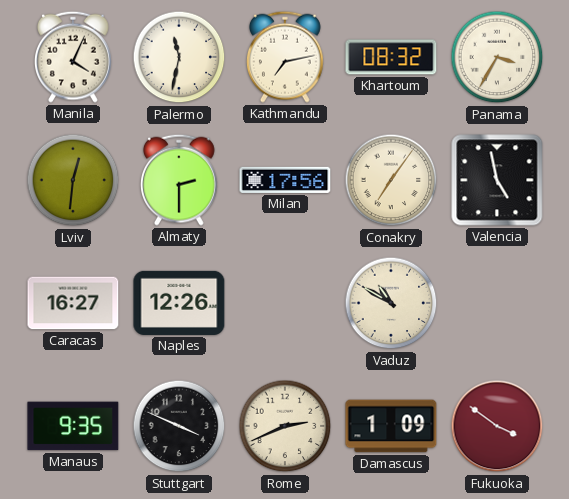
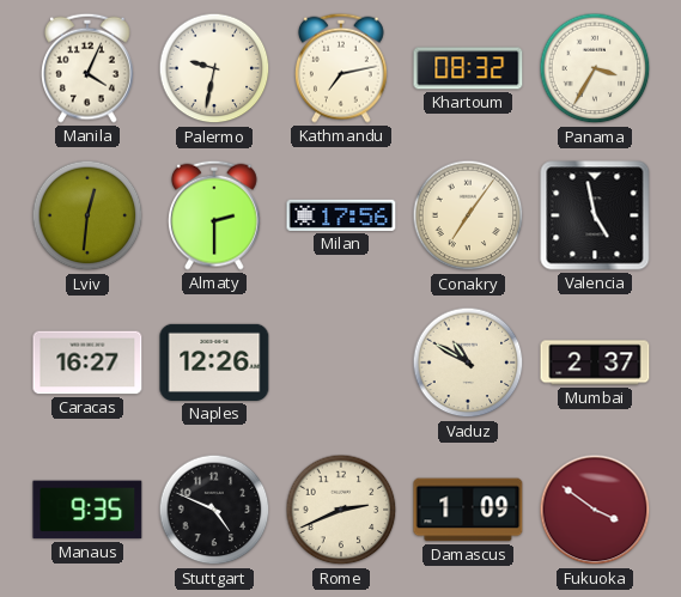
Palermo: 11:32 -> 9:32 (214, 68)
Mumbai: none -> 2:37 (595, 363)
Stuttgart: 3:49 -> 4:49 (214, 510)
